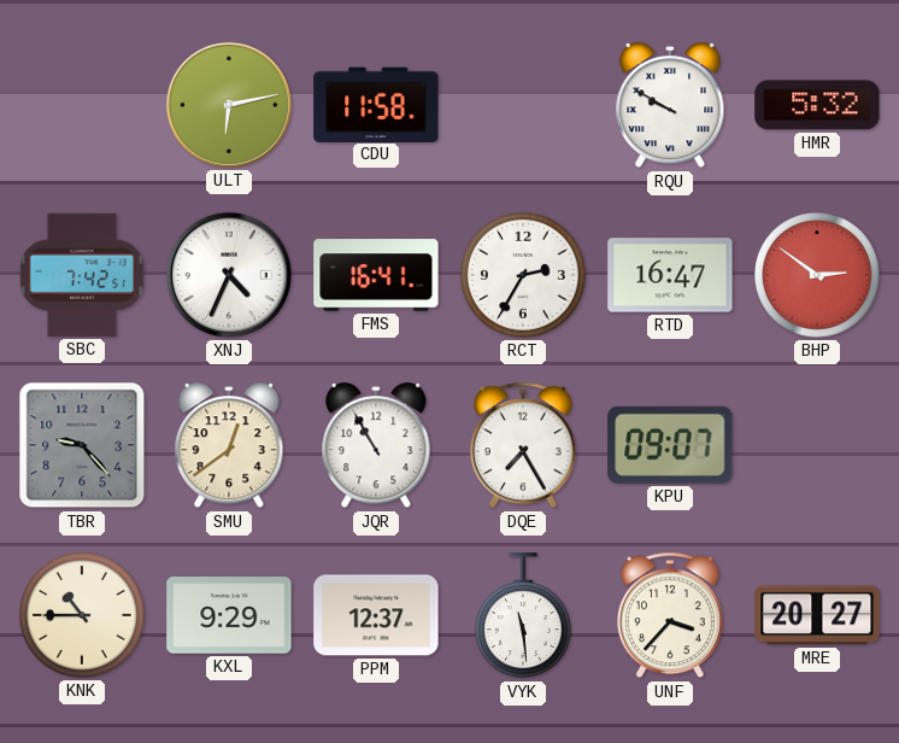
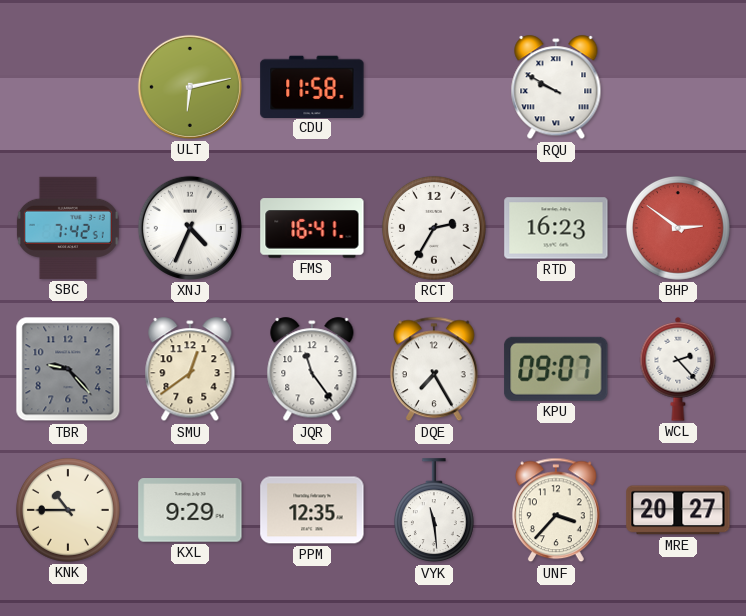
HMR: 5:32 -> none (817, 105)
RTD: 16:47 -> 16:23 (556, 228)
JQR: 10:55 -> 11:24 (312, 370)
WCL: none -> 2:23 (678, 369)
PPM: 12:37 -> 12:35 (312, 510)
